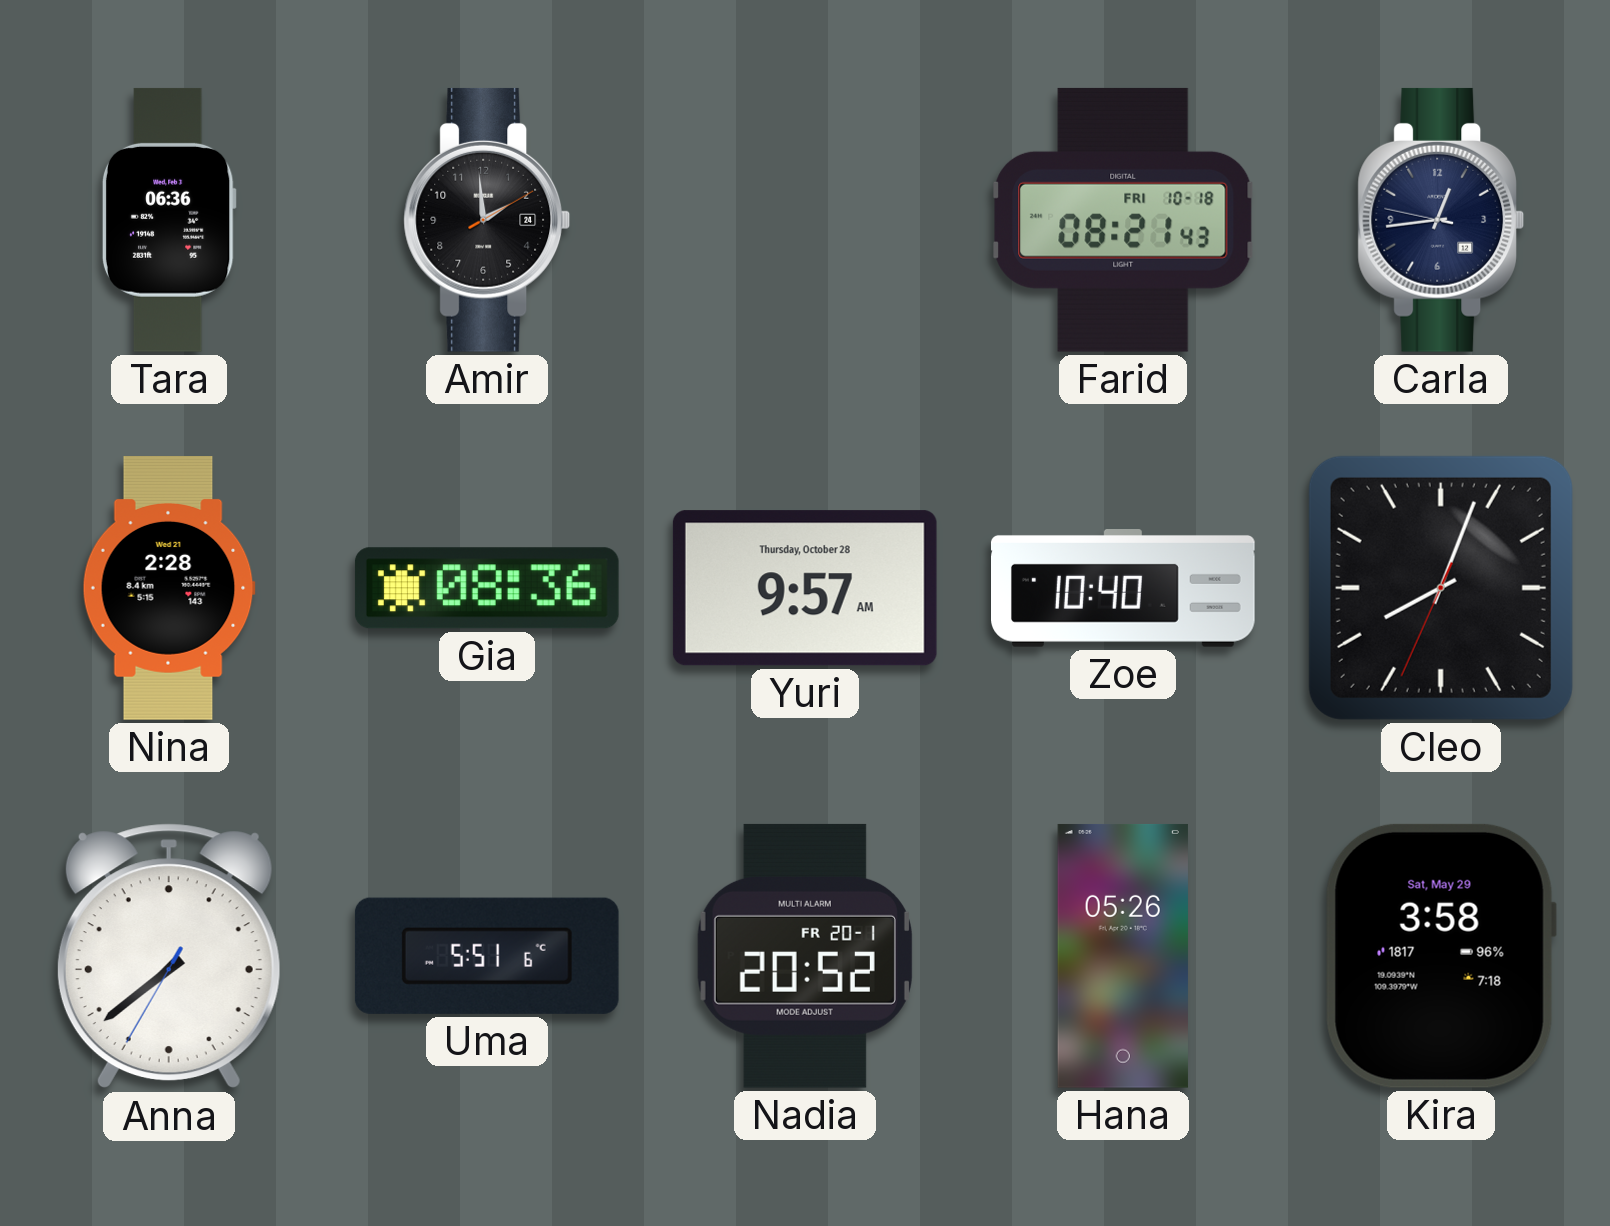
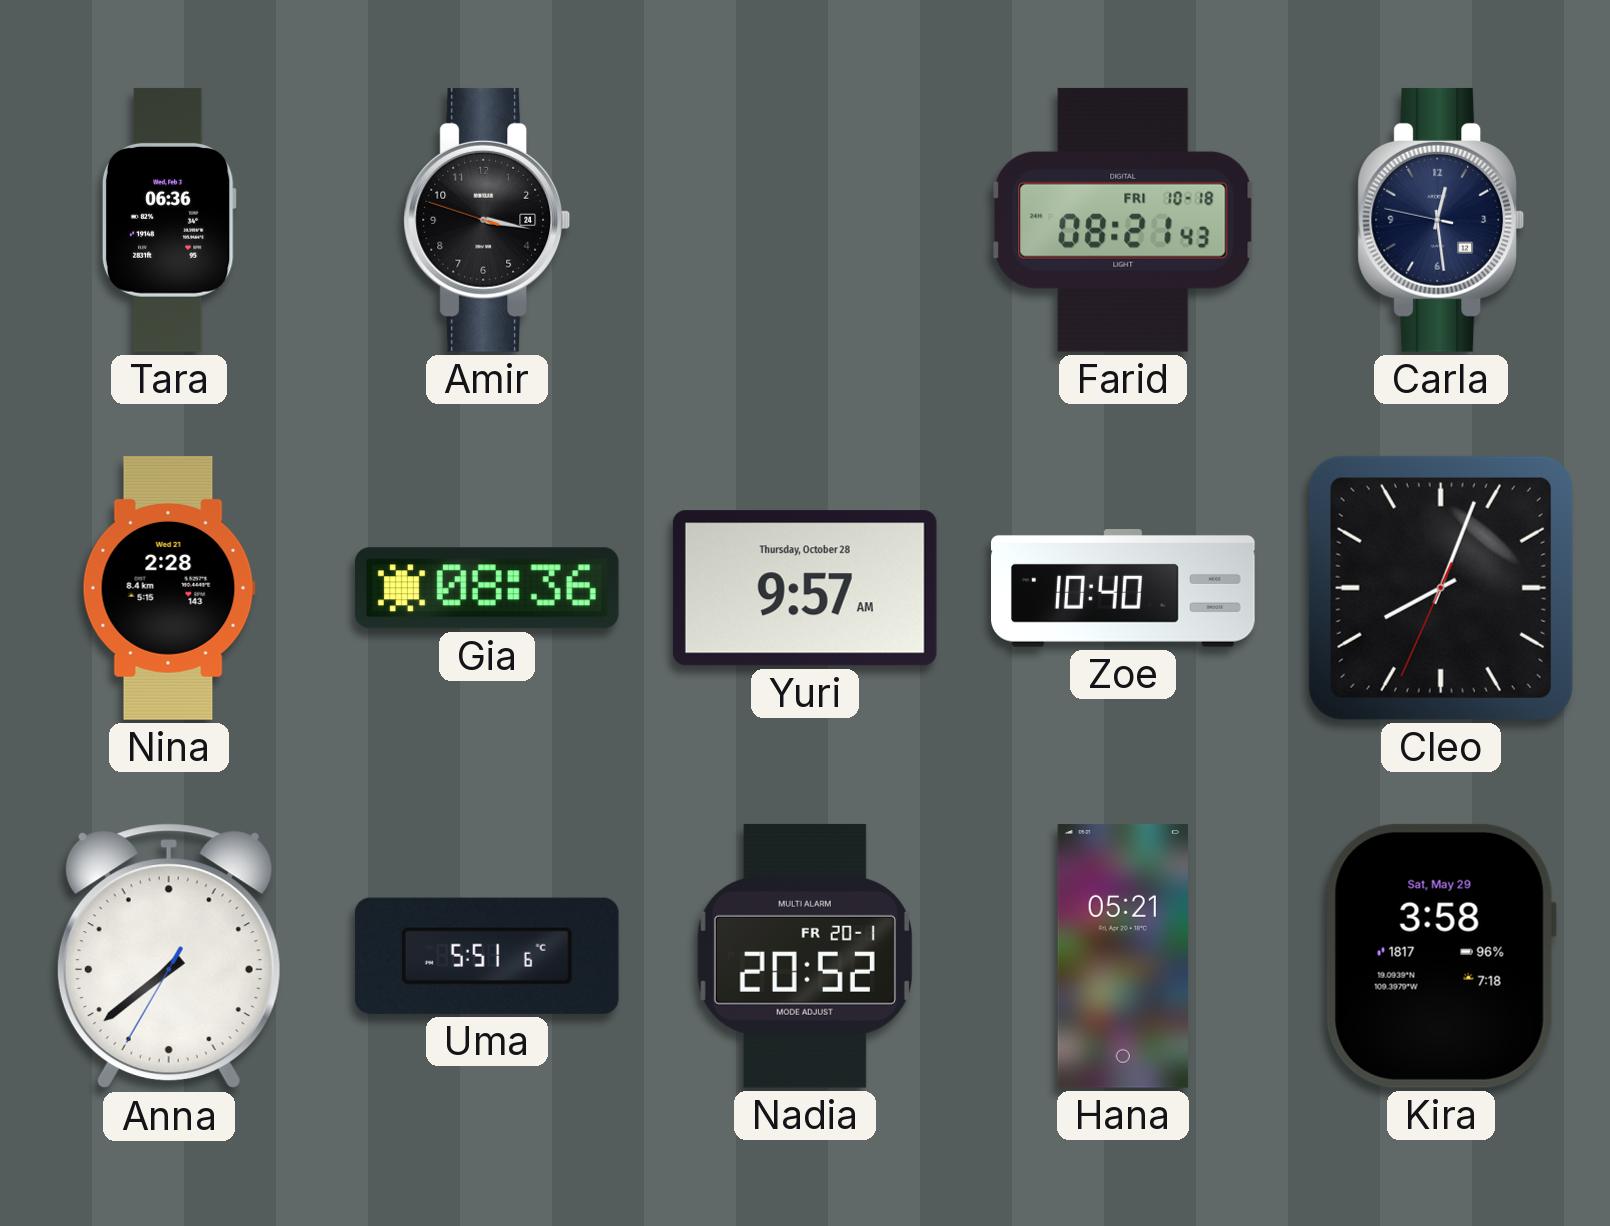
Amir: 1:59 -> 3:16 (487, 220)
Carla: 12:43 -> 12:28 (1441, 220)
Hana: 05:26 -> 05:21 (1123, 956)
